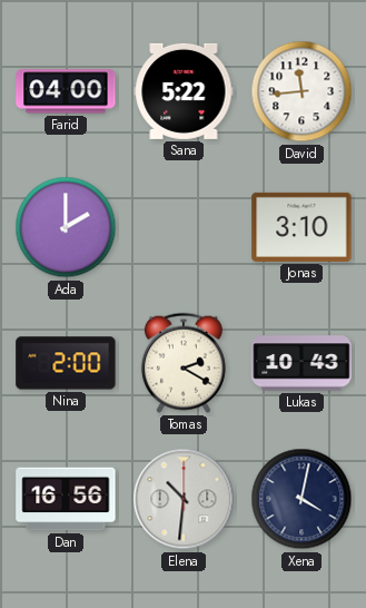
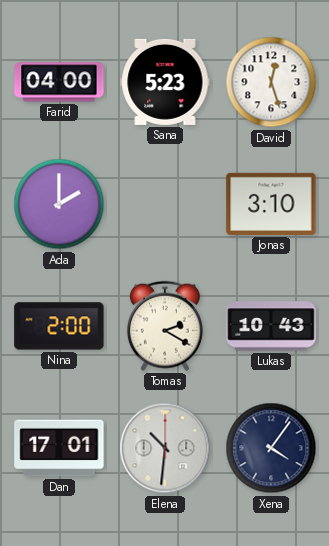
Sana: 5:22 -> 5:23 (165, 82)
David: 11:44 -> 12:27 (271, 82)
Dan: 16:56 -> 17:01 (59, 448)
Xena: 4:02 -> 4:06 (271, 448)
